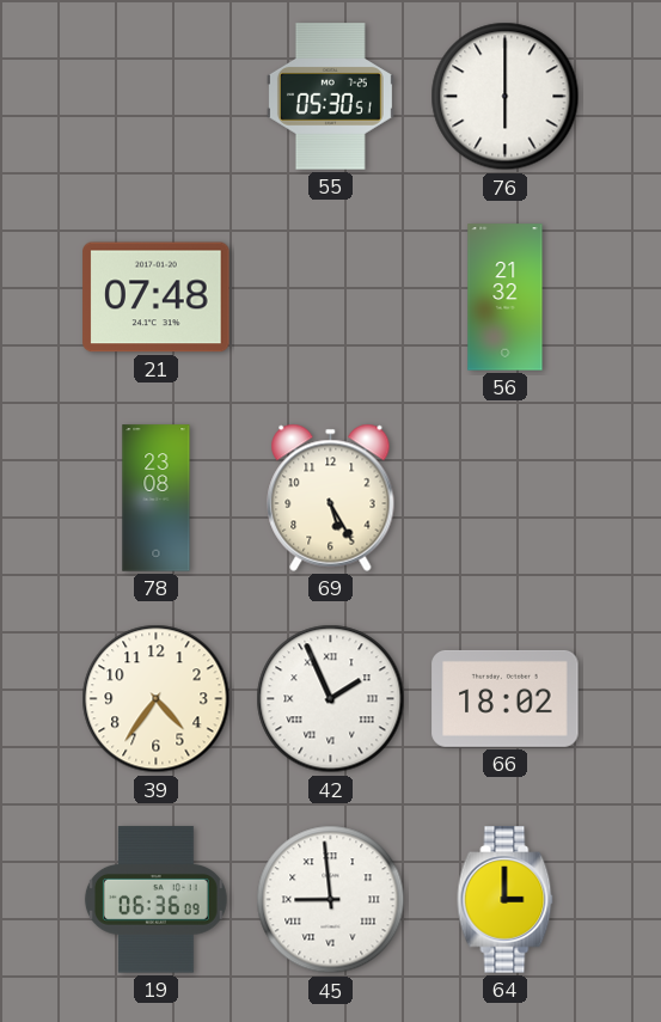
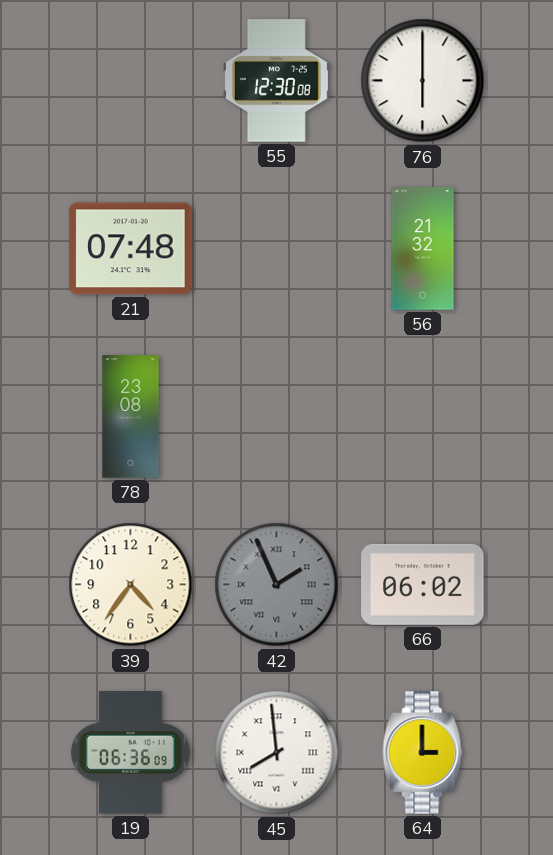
55: 05:30 -> 12:30 (276, 81)
69: 5:25 -> none (331, 497)
42 dial: white -> grey (277, 585)
66: 18:02 -> 06:02 (423, 584)
45: 8:59 -> 7:59 (277, 753)
